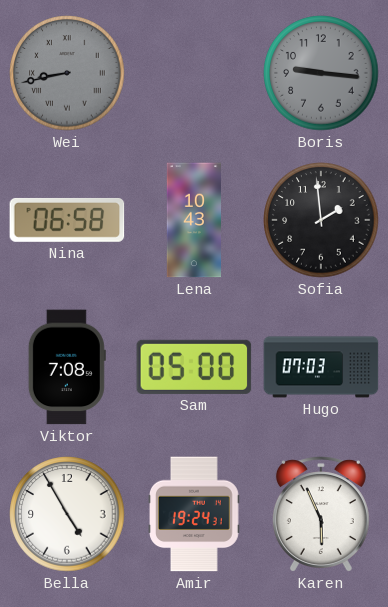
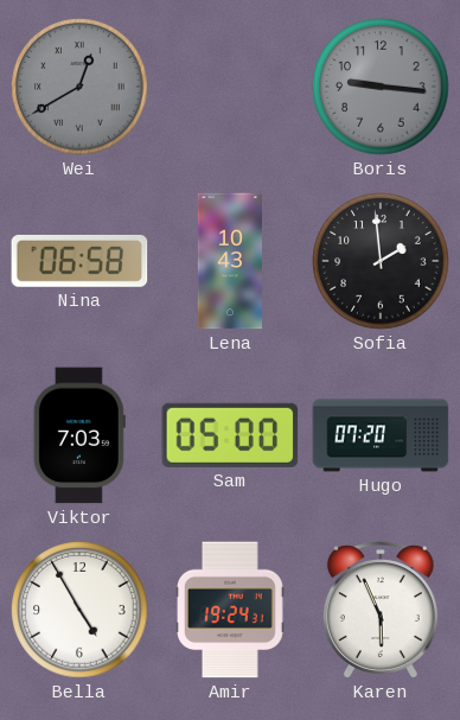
Wei: 8:43 -> 12:40 (79, 87)
Viktor: 7:08 -> 7:03 (79, 435)
Hugo: 07:03 -> 07:20 (381, 435)
